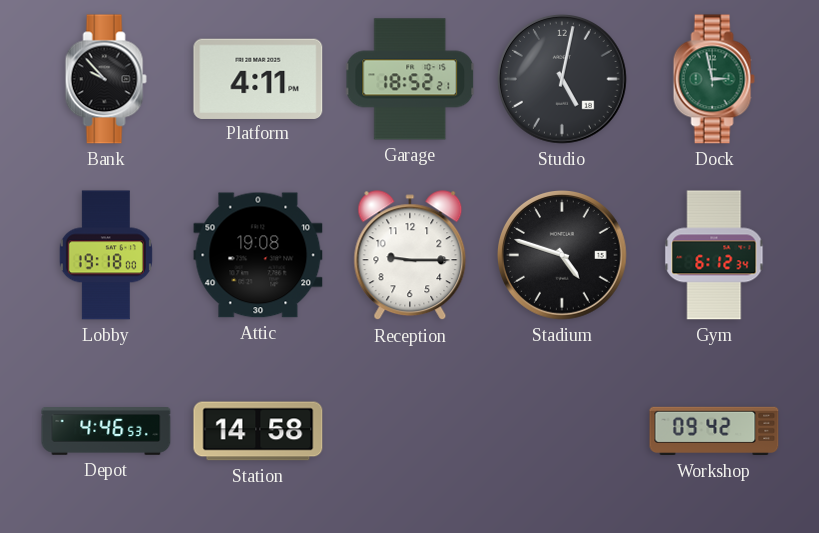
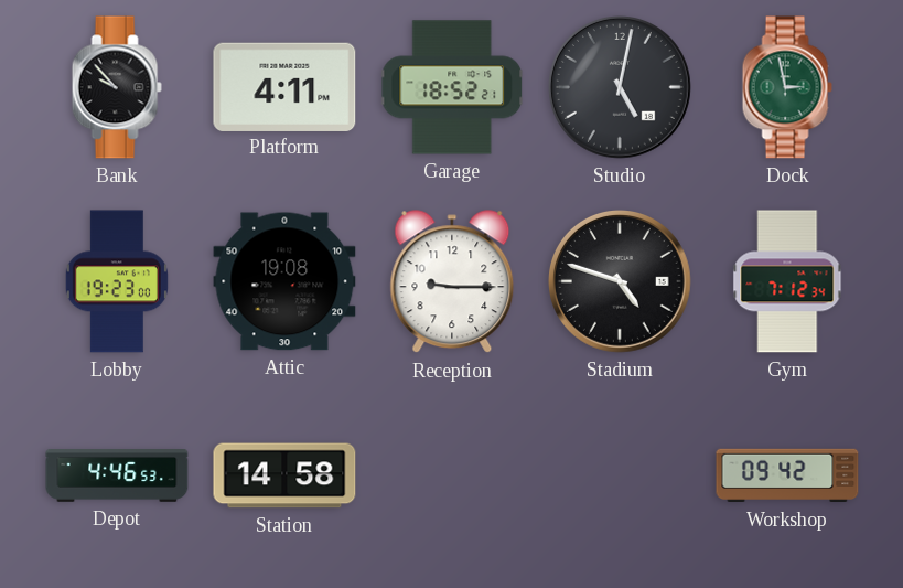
Lobby: 19:18 -> 19:23 (117, 281)
Gym: 6:12 -> 7:12 (787, 281)
